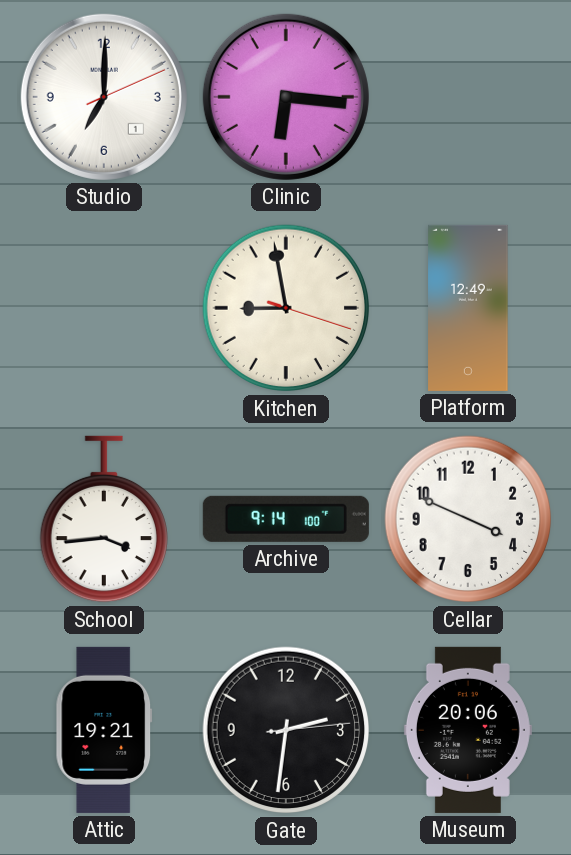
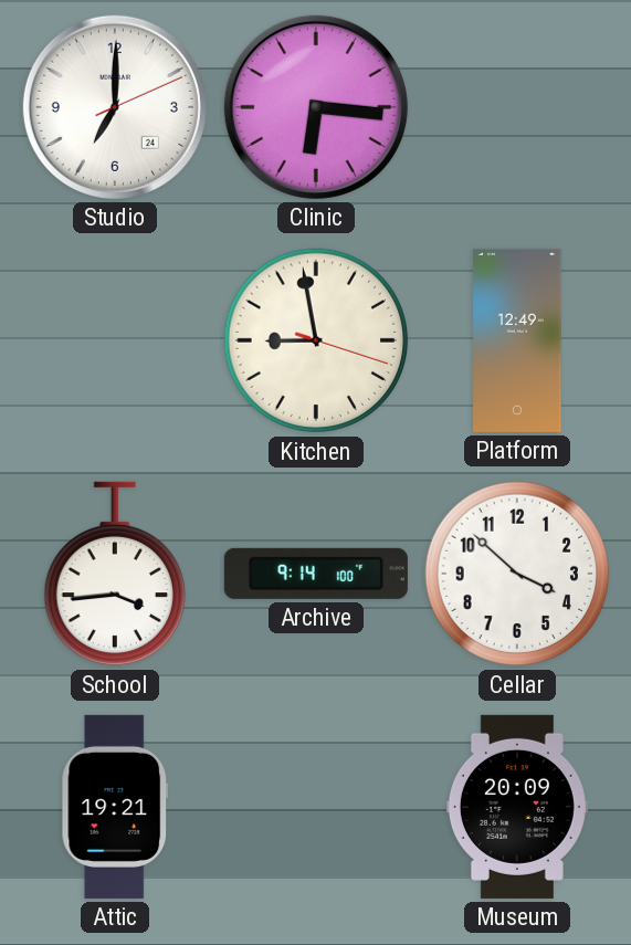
Studio date: 1 -> 24 (115, 107)
Cellar: 3:49 -> 3:52 (517, 574)
Gate: 2:31 -> none (286, 730)
Museum: 20:06 -> 20:09 (517, 807)
